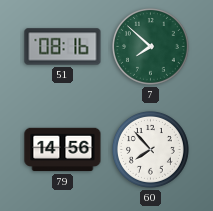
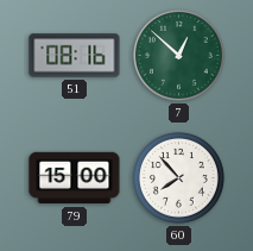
7: 7:52 -> 12:52 (178, 55)
79: 14:56 -> 15:00 (75, 178)
